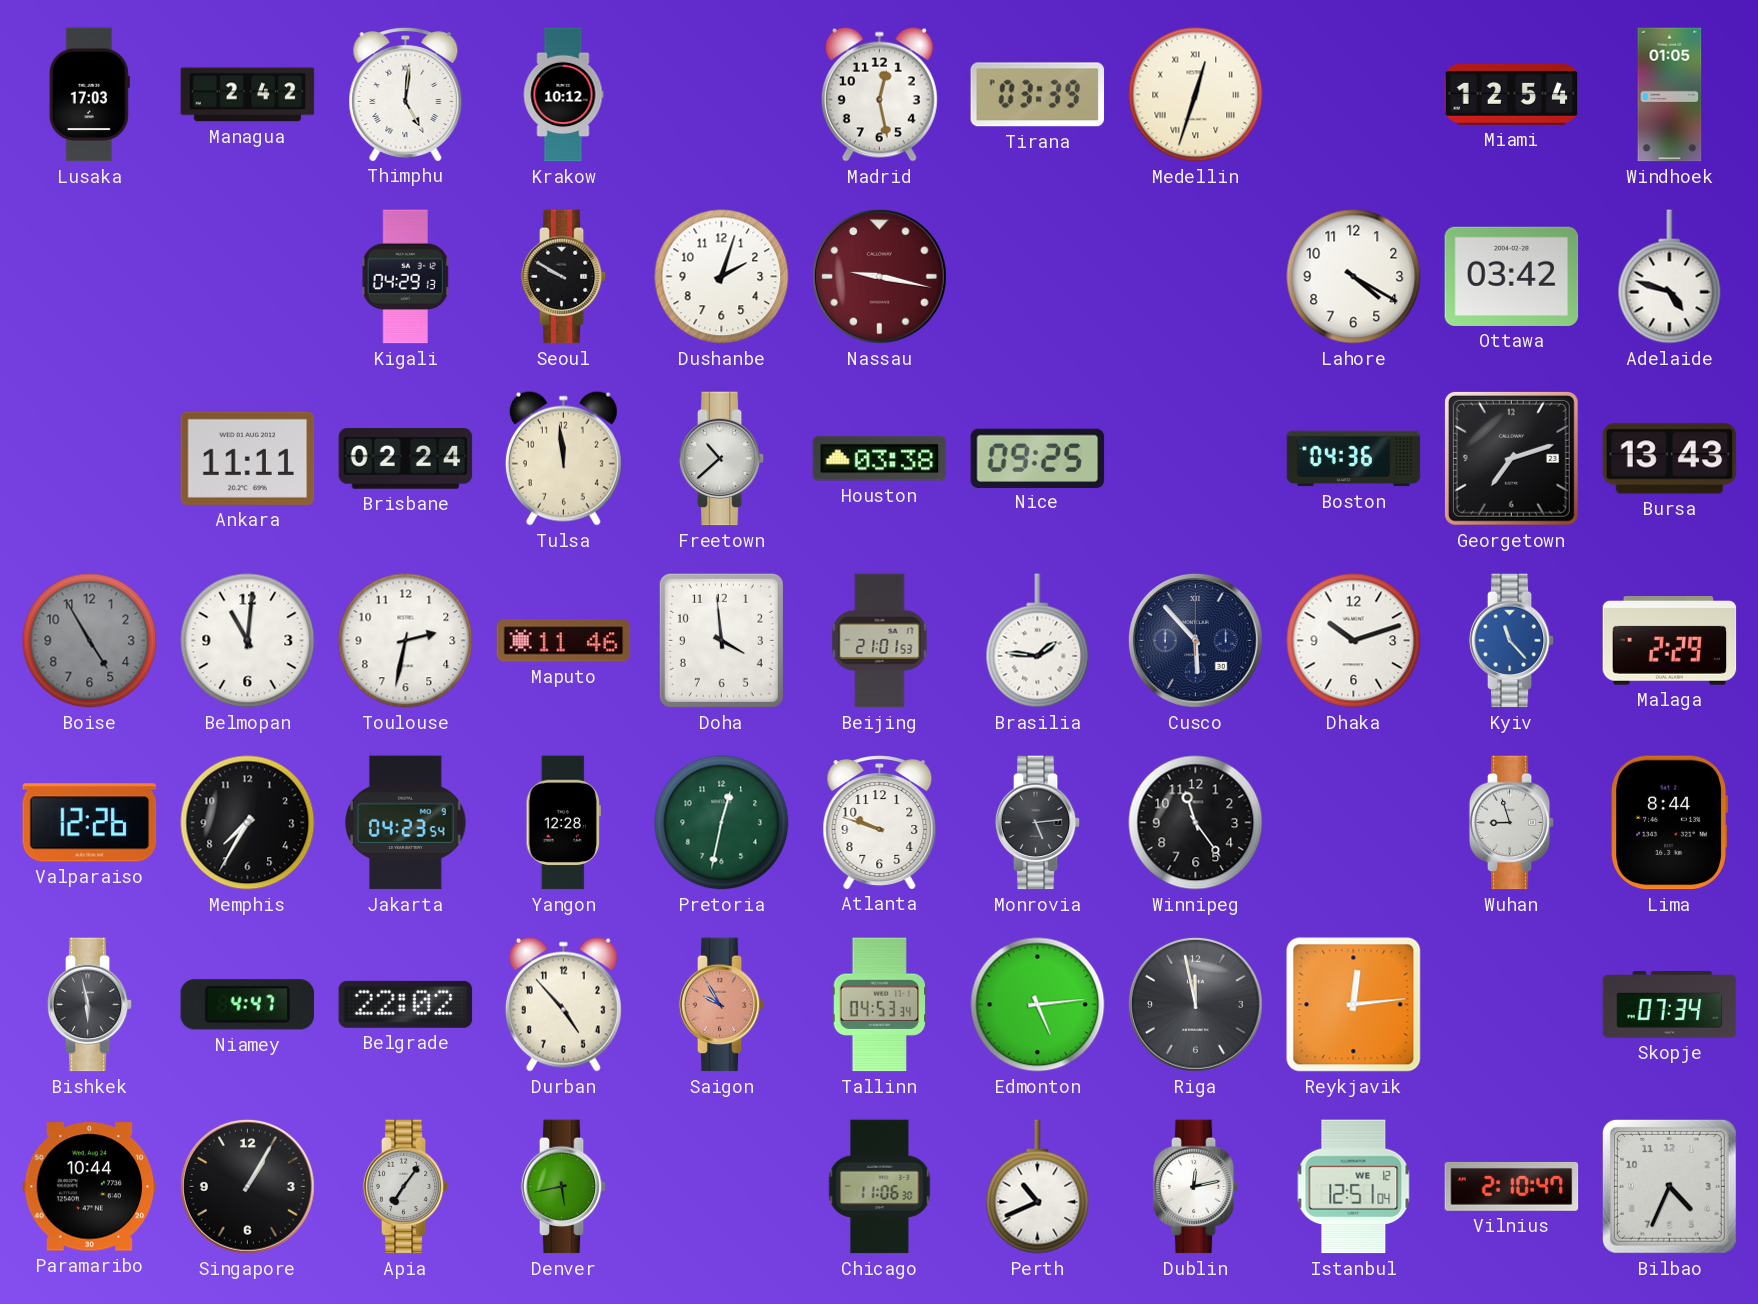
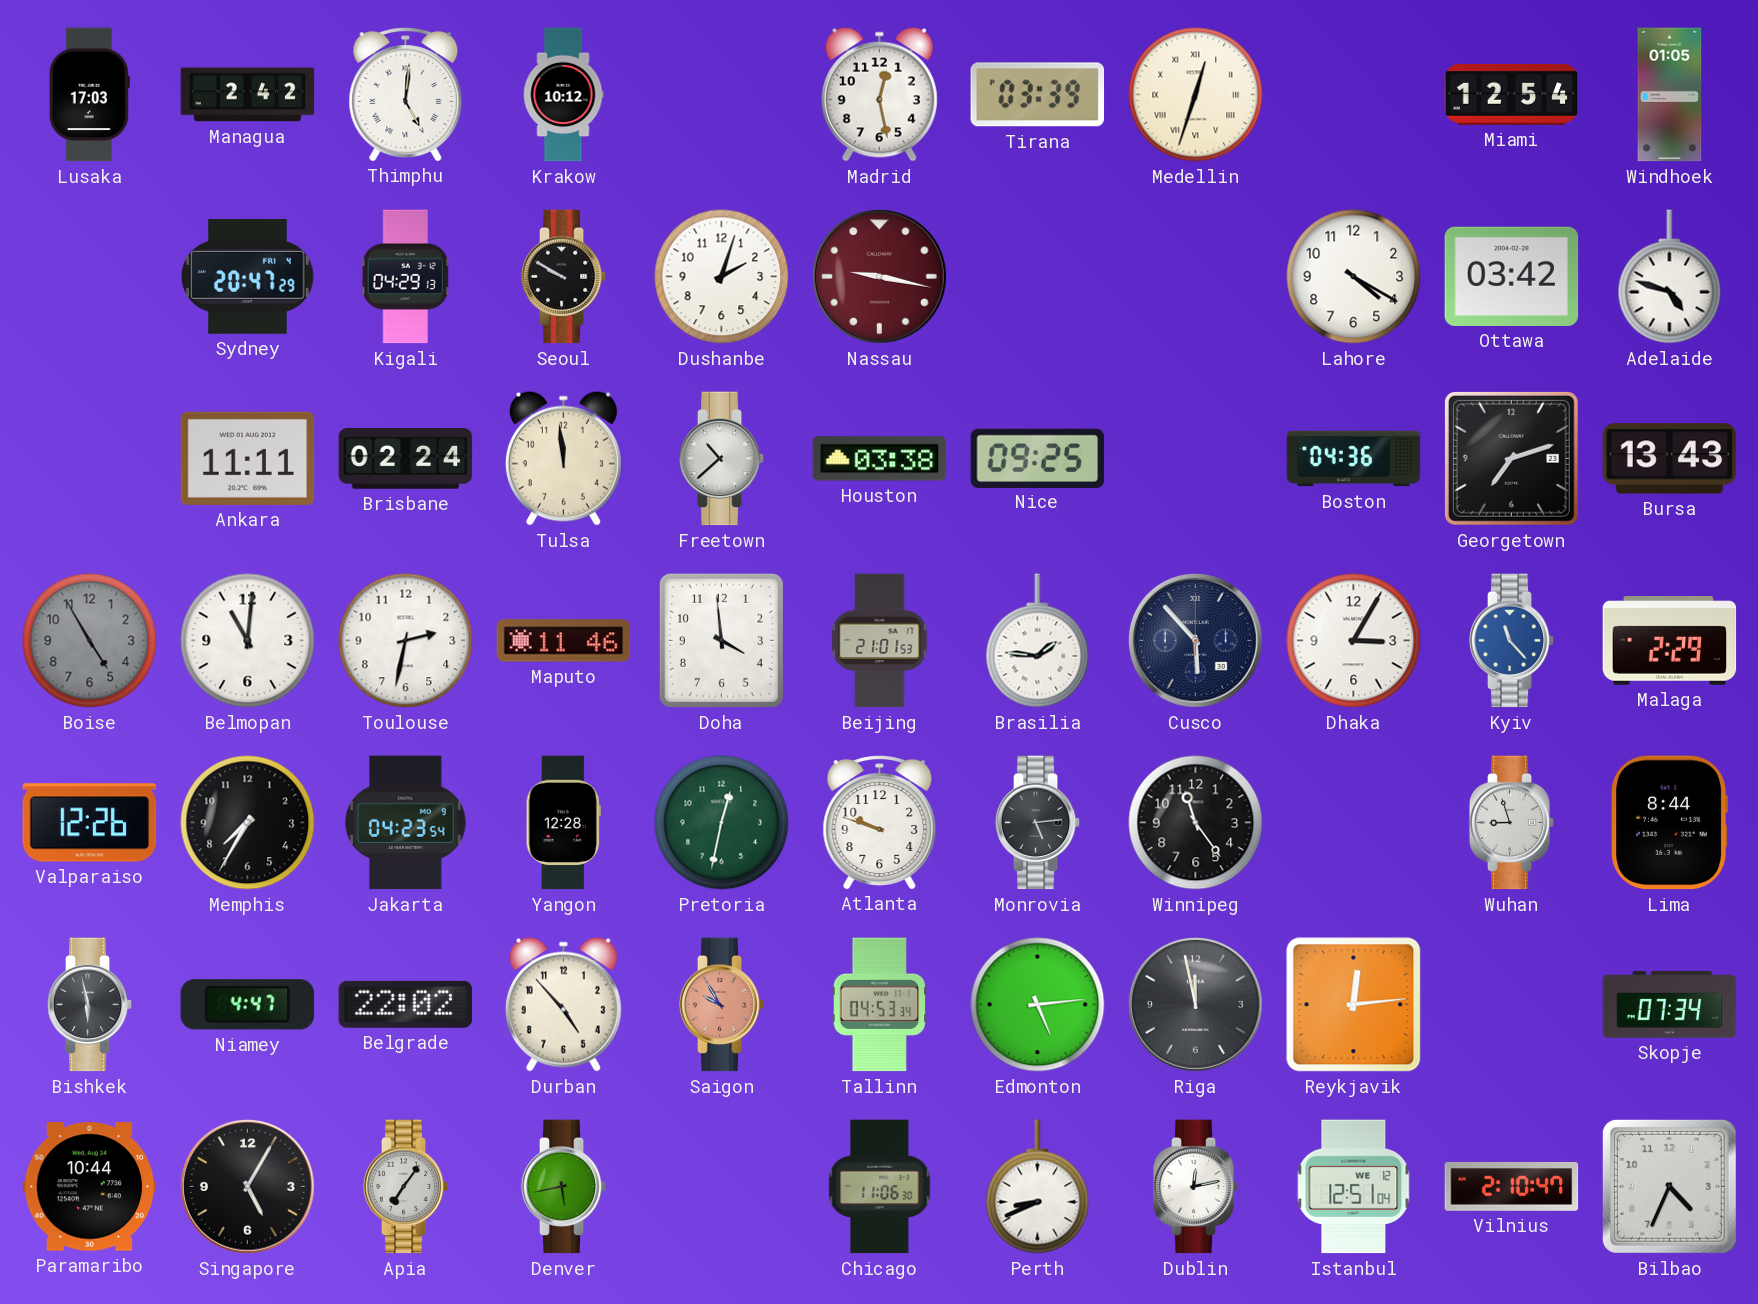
Sydney: none -> 20:47 (248, 276)
Dhaka: 10:12 -> 3:05 (1354, 641)
Singapore: 1:05 -> 5:05 (247, 1186)
Perth: 10:41 -> 8:41 (1038, 1187)
